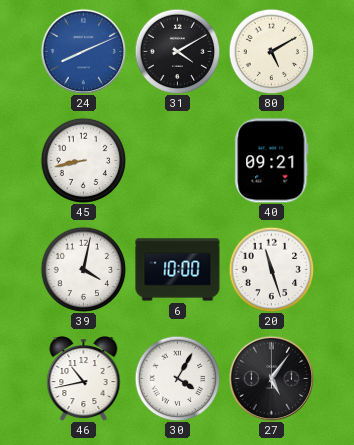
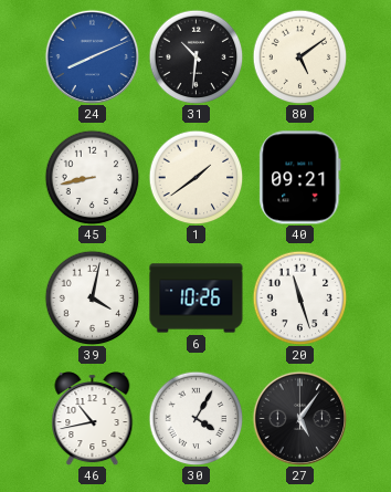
31: 4:10 -> 10:31 (196, 56)
80: 5:10 -> 5:09 (299, 56)
1: none -> 1:39 (196, 177)
6: 10:00 -> 10:26 (197, 299)
